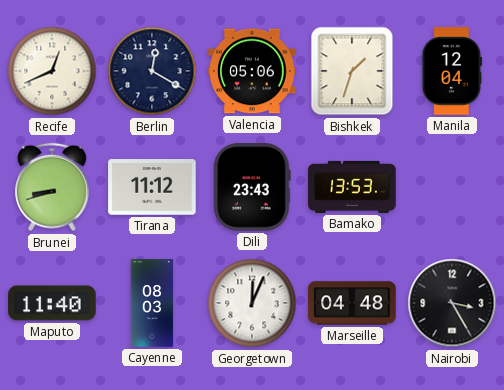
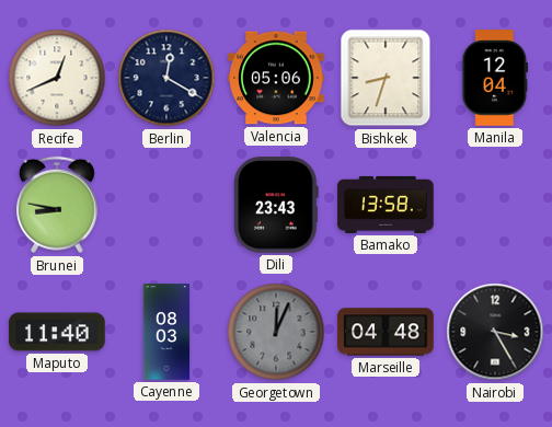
Bishkek: 1:33 -> 8:33 (386, 78)
Brunei: 8:42 -> 8:47 (58, 205)
Tirana: 11:12 -> none (152, 187)
Bamako: 13:53 -> 13:58 (386, 205)
Georgetown dial: white -> grey (276, 332)
